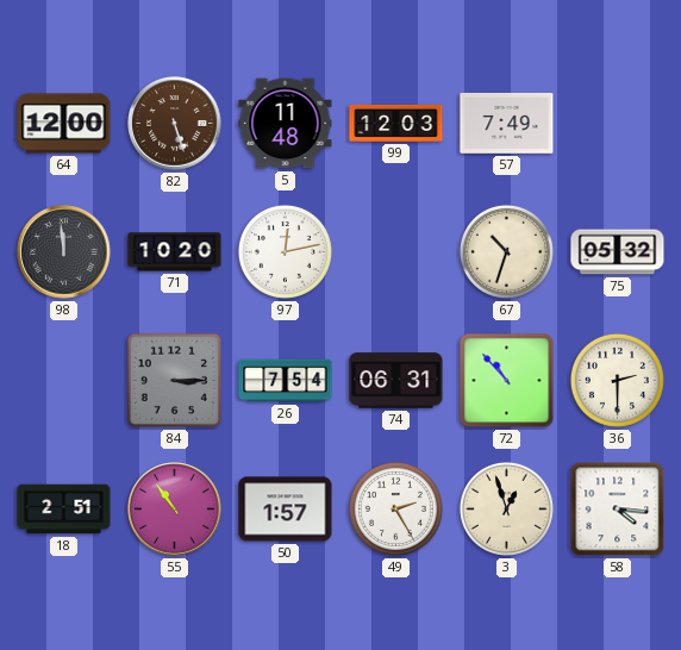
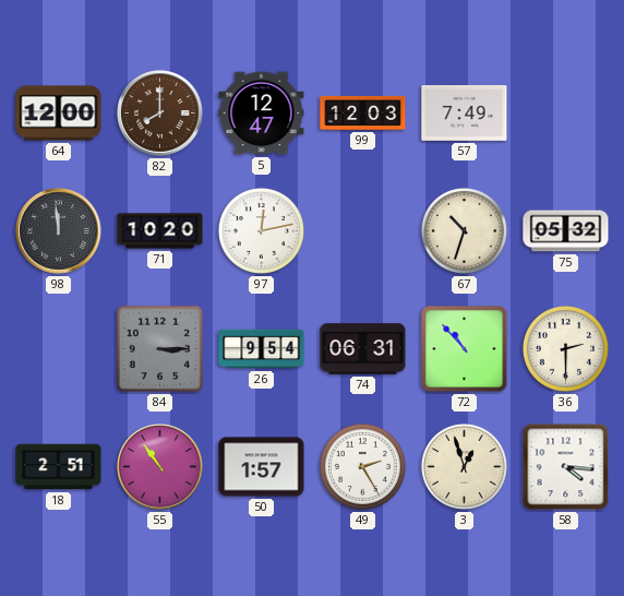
82: 5:27 -> 8:00 (160, 114)
5: 11:48 -> 12:47 (262, 114)
26: 7:54 -> 9:54 (262, 349)
